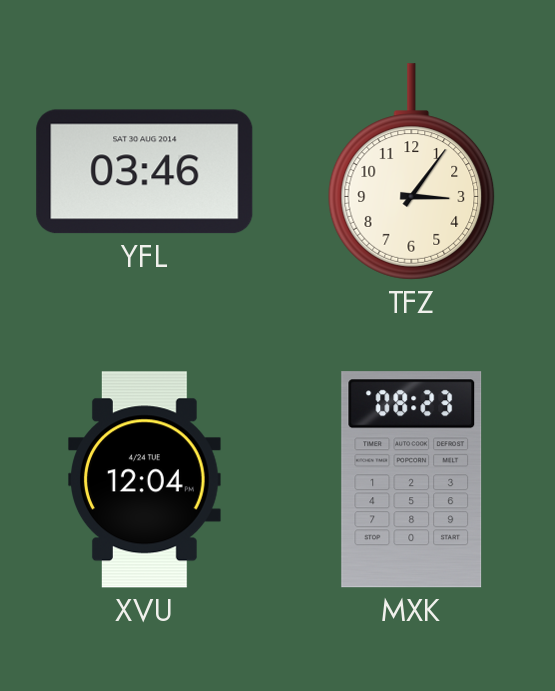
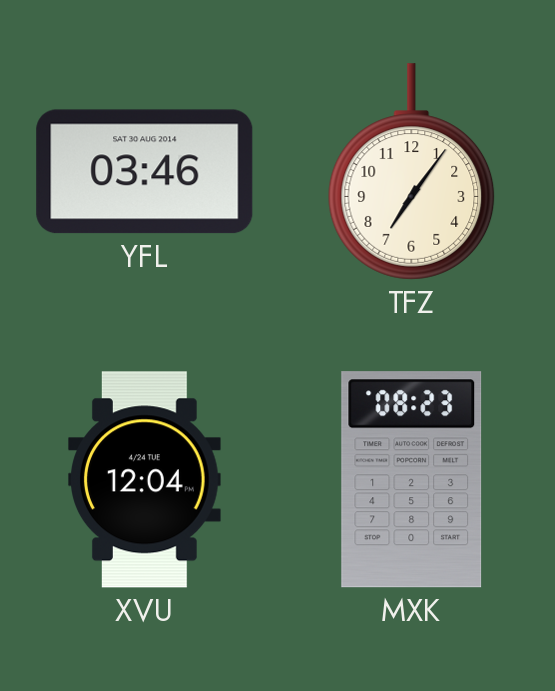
TFZ: 3:06 -> 7:06 (412, 172)
